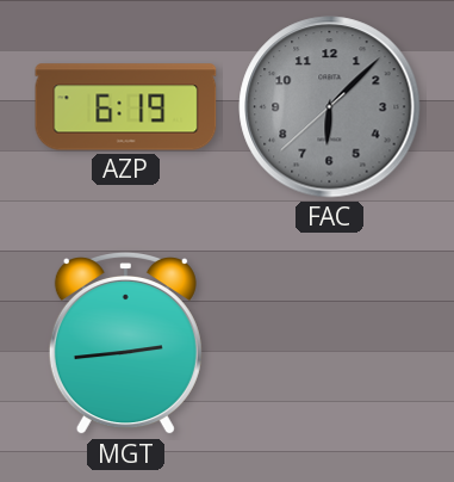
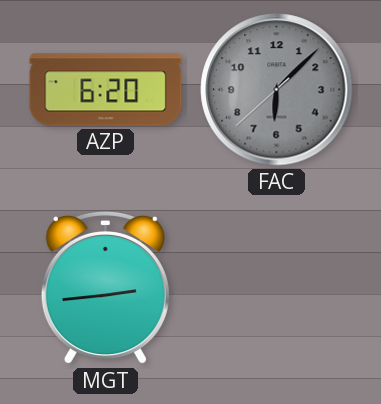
AZP: 6:19 -> 6:20 (106, 90)
